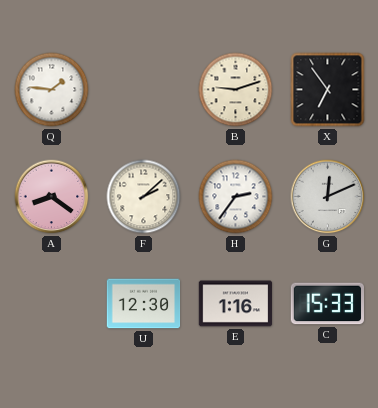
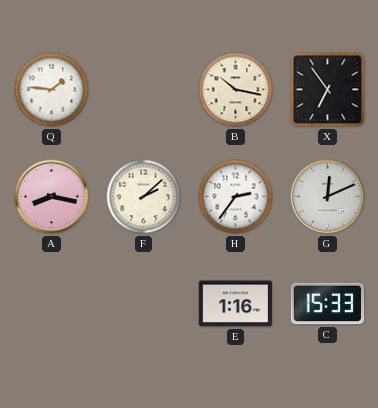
B: 9:12 -> 10:17 (236, 90)
A: 8:21 -> 8:17 (52, 197)
U: 12:30 -> none (144, 304)
